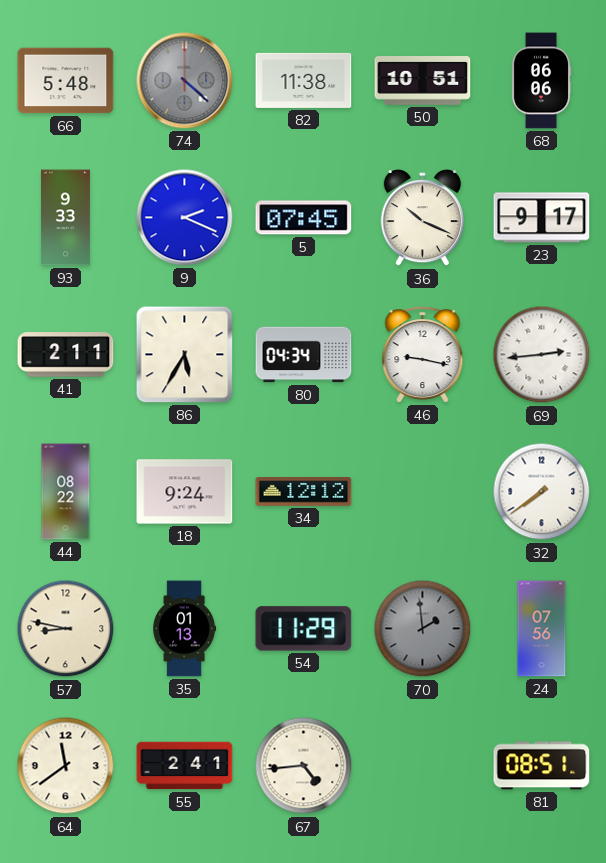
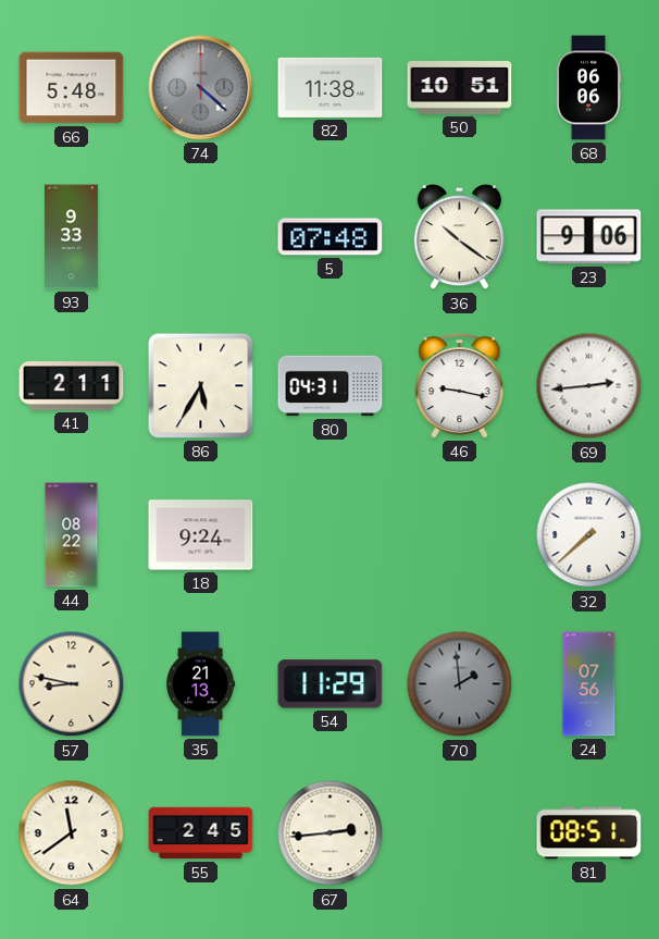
9: 2:19 -> none (185, 218)
5: 07:45 -> 07:48 (331, 237)
36: 10:19 -> 10:21 (459, 237)
23: 9:17 -> 9:06 (589, 237)
80: 04:34 -> 04:31 (331, 386)
34: 12:12 -> none (304, 492)
32: 7:39 -> 7:38 (589, 535)
35: 01:13 -> 21:13 (201, 684)
55: 2:41 -> 2:45 (201, 833)
67: 4:44 -> 2:44 (331, 833)
